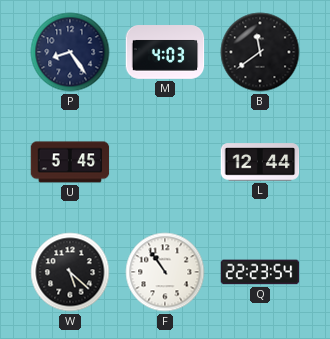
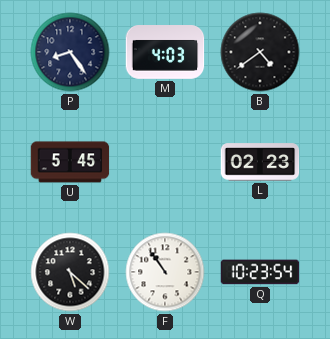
B: 11:39 -> 4:39 (260, 52)
L: 12:44 -> 02:23 (260, 162)
Q: 22:23 -> 10:23 (260, 272)
